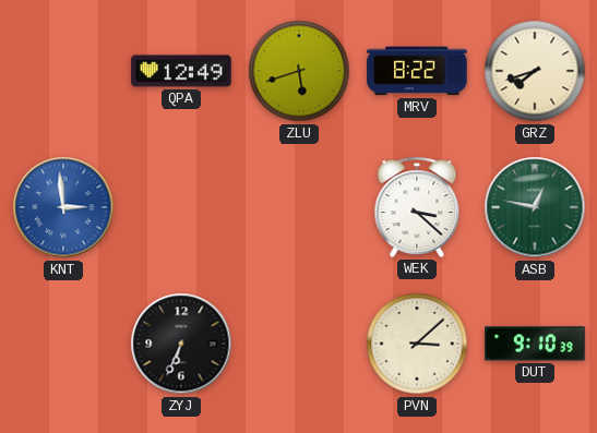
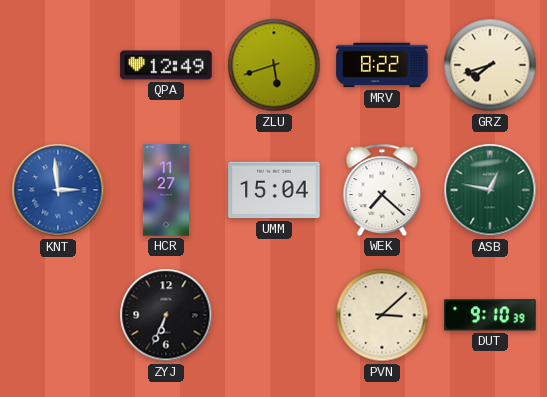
HCR: none -> 11:27 (165, 190)
UMM: none -> 15:04 (274, 190)
WEK: 3:22 -> 7:22 (382, 190)
